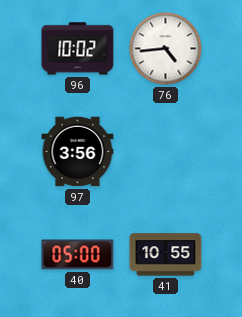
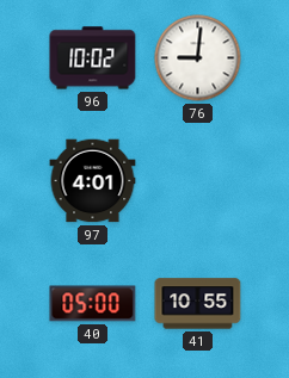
76: 4:44 -> 9:01 (198, 58)
97: 3:56 -> 4:01 (93, 181)
